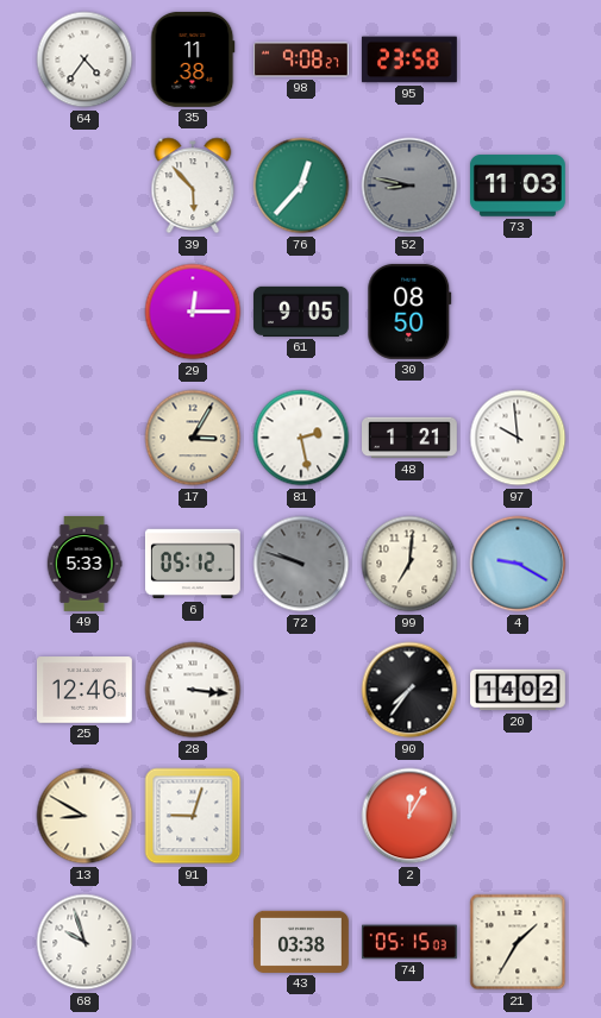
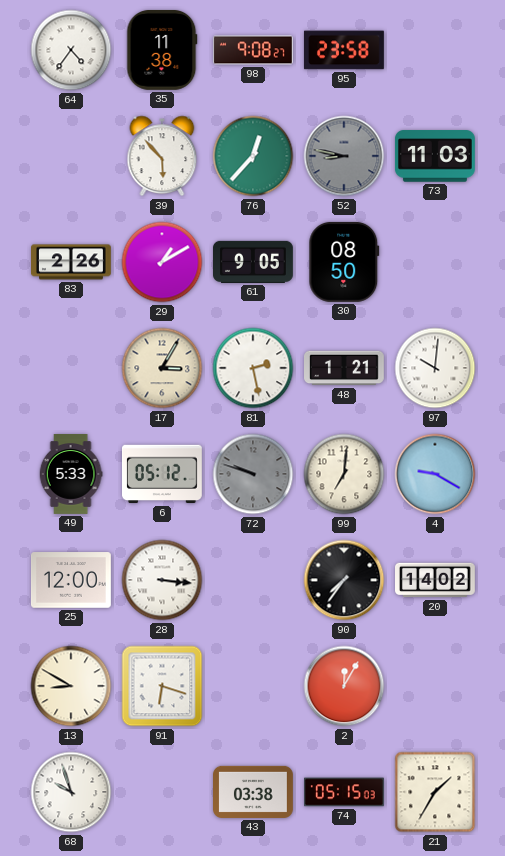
83: none -> 2:26 (72, 262)
29: 12:15 -> 1:10 (162, 262)
97: 9:59 -> 10:01 (435, 368)
25: 12:46 -> 12:00 (71, 580)
91: 9:03 -> 6:18 (162, 686)
